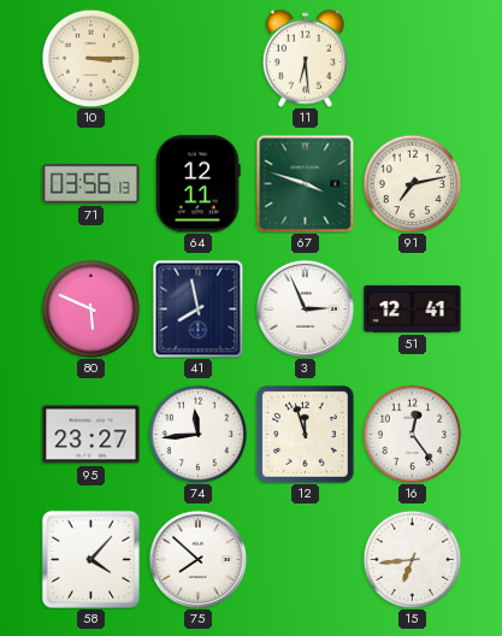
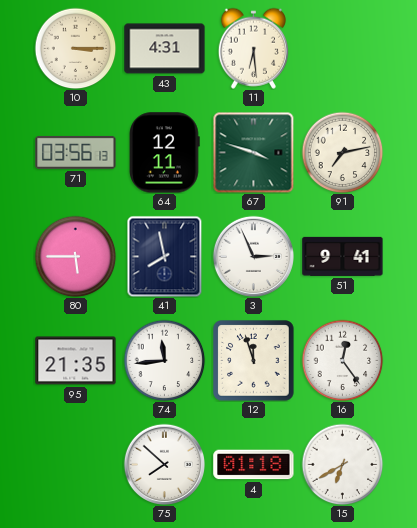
43: none -> 4:31 (165, 49)
80: 5:49 -> 5:45 (75, 256)
51: 12:41 -> 9:41 (343, 256)
95: 23:27 -> 21:35 (76, 361)
58: 4:07 -> none (90, 559)
4: none -> 01:18 (254, 465)
15: 6:44 -> 6:40 (342, 464)
